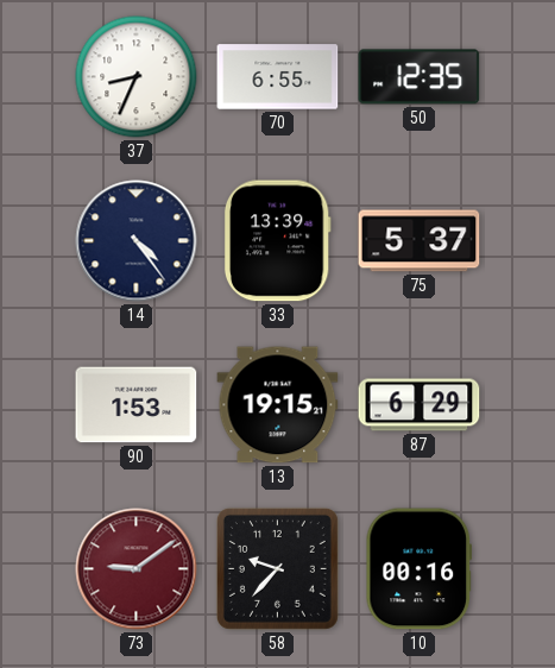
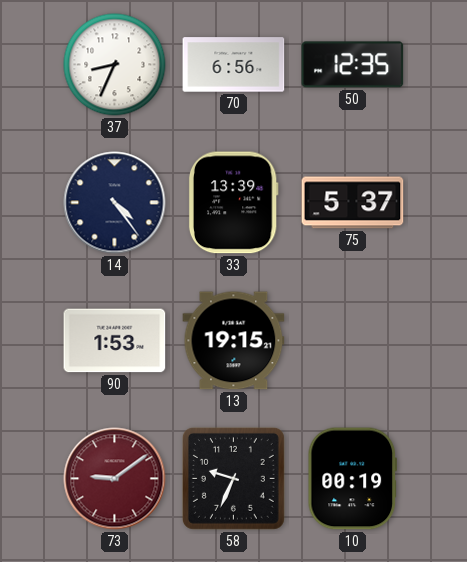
70: 6:55 -> 6:56 (234, 65)
87: 6:29 -> none (420, 405)
58: 9:37 -> 9:34 (233, 478)
10: 00:16 -> 00:19 (352, 479)
